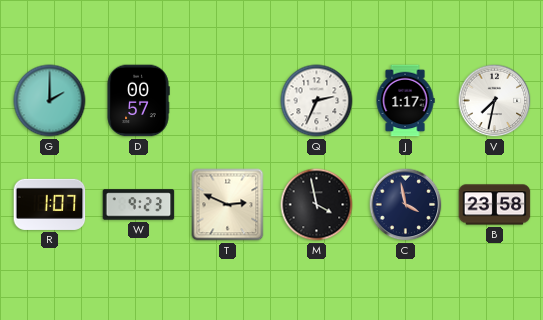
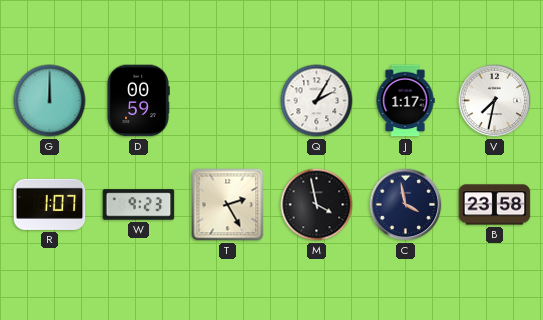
G: 2:00 -> 12:00 (50, 101)
D: 00:57 -> 00:59 (138, 101)
Q: 2:34 -> 2:05 (317, 101)
T: 2:49 -> 2:25 (228, 205)
